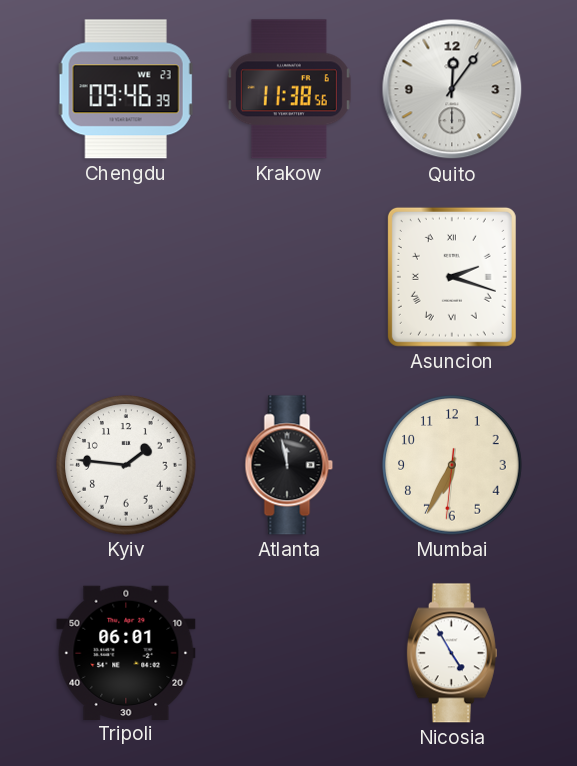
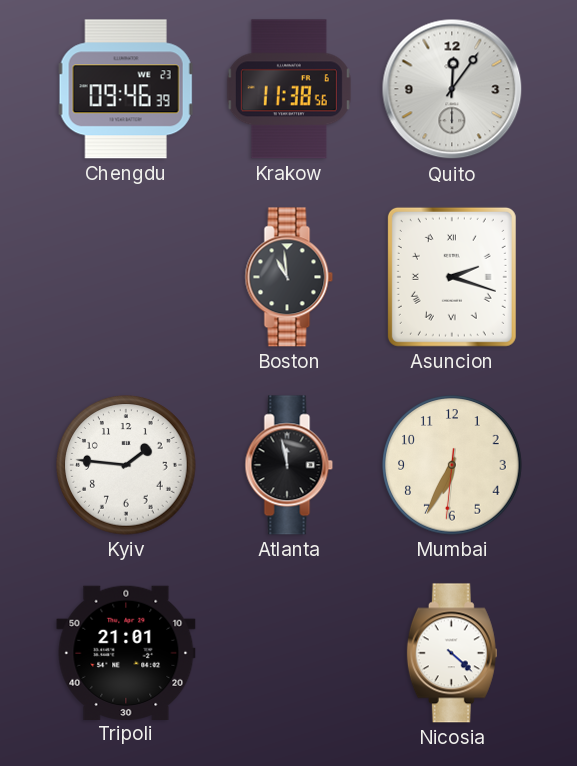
Boston: none -> 10:59 (289, 277)
Tripoli: 06:01 -> 21:01 (126, 652)
Nicosia: 4:55 -> 4:22 (452, 653)
